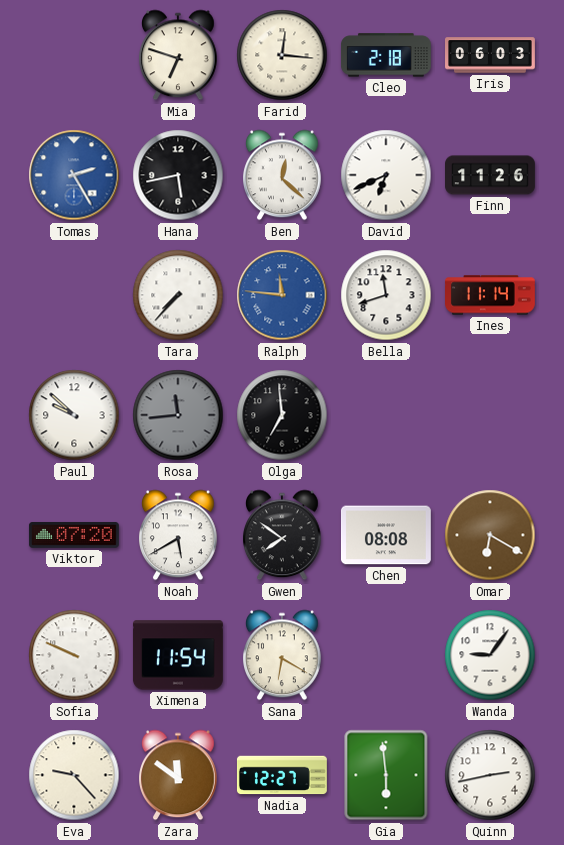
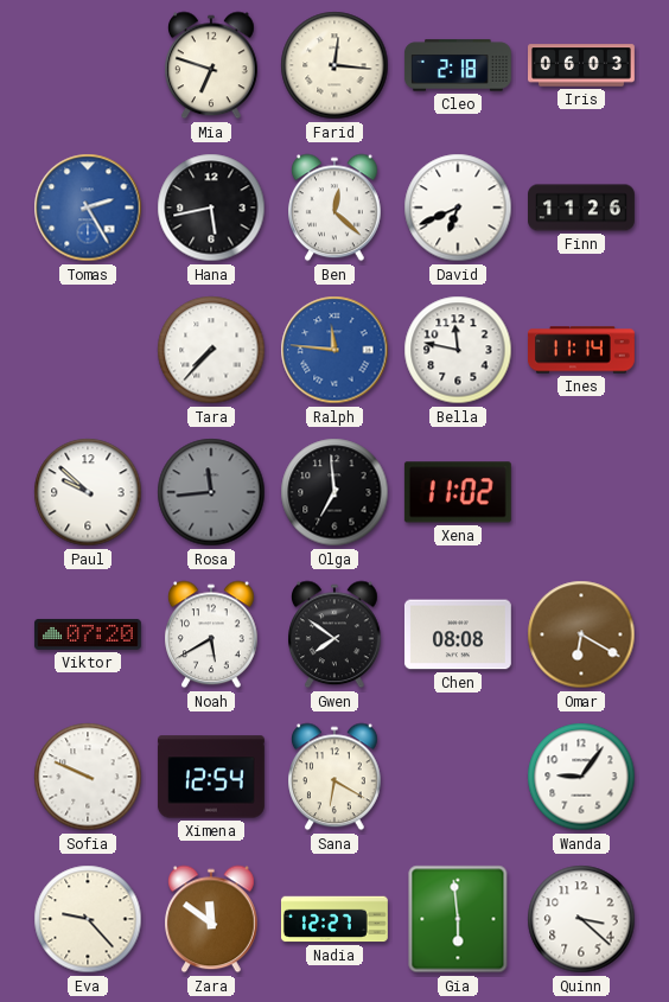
Bella: 11:42 -> 11:47 (458, 350)
Xena: none -> 11:02 (458, 492)
Ximena: 11:54 -> 12:54 (211, 777)
Quinn: 2:43 -> 3:22 (581, 919)
